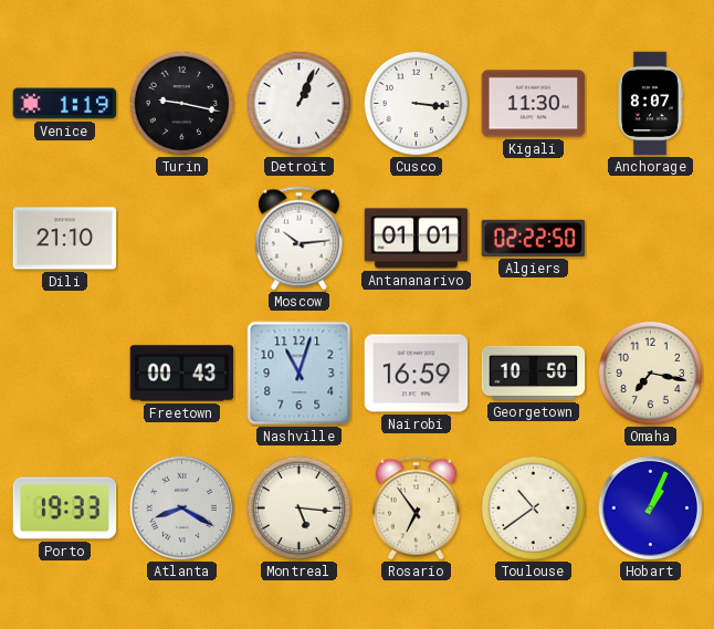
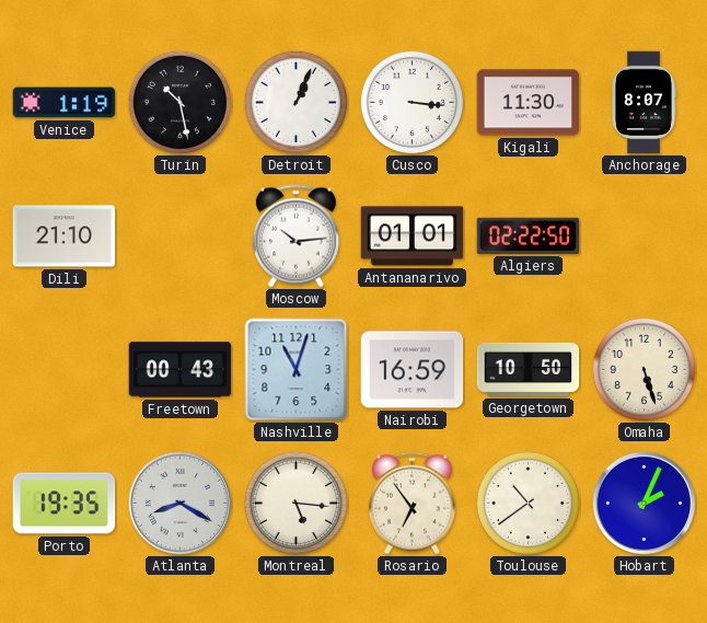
Turin: 9:17 -> 10:28 (179, 102)
Omaha: 7:17 -> 5:27 (644, 369)
Porto: 19:33 -> 19:35 (65, 504)
Hobart: 1:04 -> 2:04 (644, 503)
